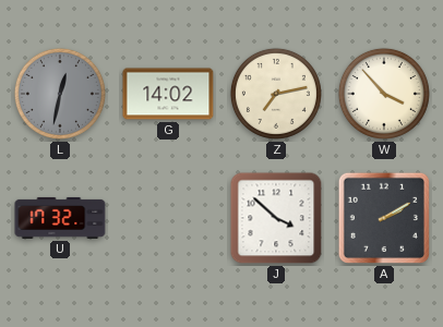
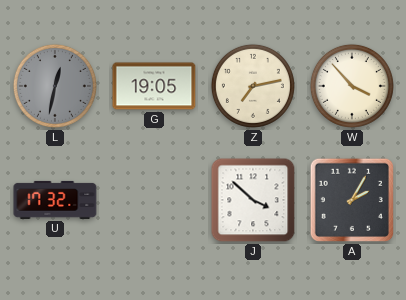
G: 14:02 -> 19:05 (154, 86)
A: 2:10 -> 2:05 (352, 200)
